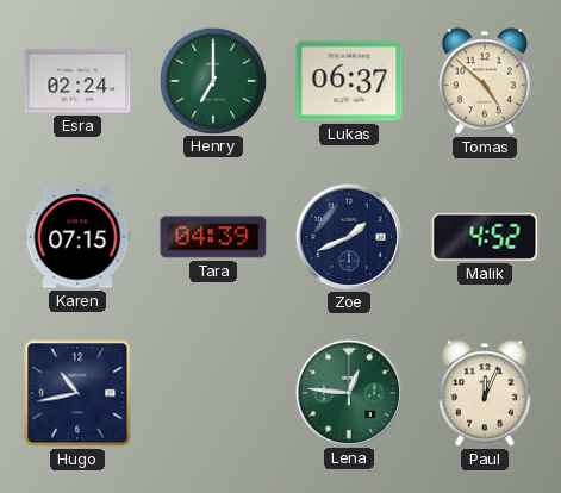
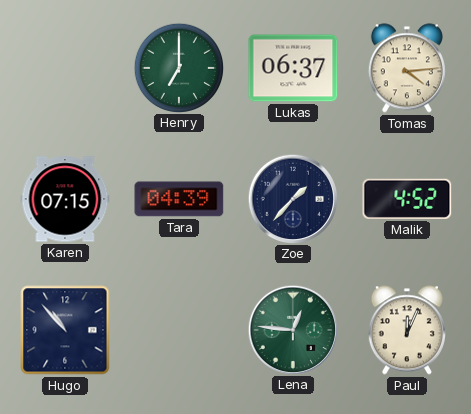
Esra: 02:24 -> none (77, 81)
Tomas: 4:52 -> 4:14 (407, 68)
Zoe: 1:41 -> 1:37 (292, 198)
Hugo: 10:43 -> 10:53 (65, 330)
